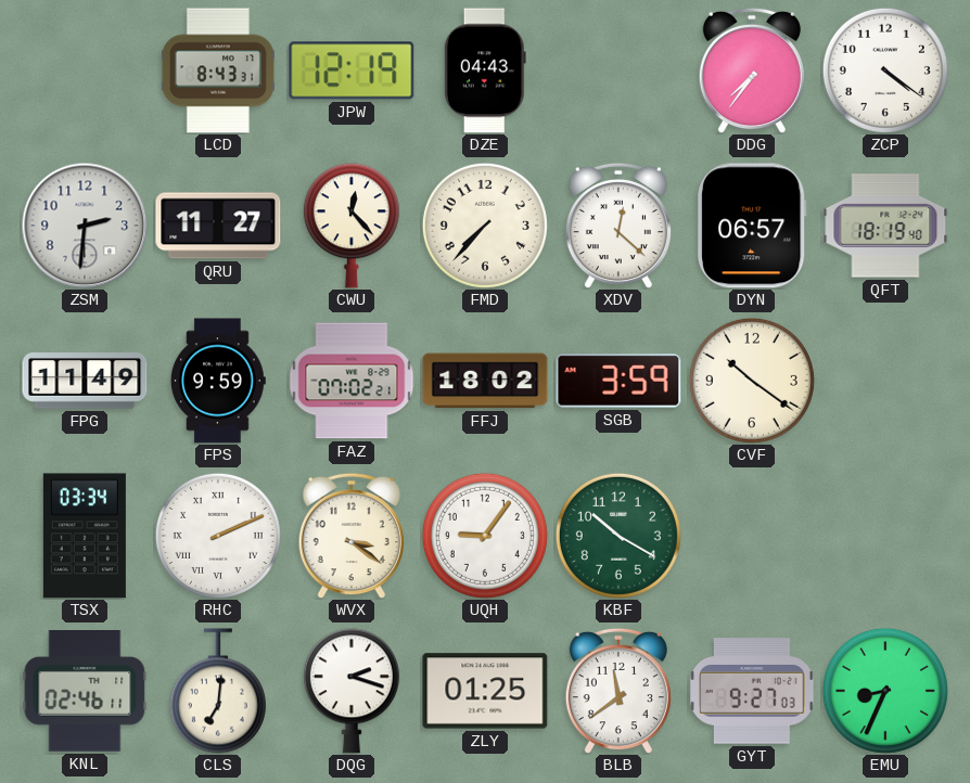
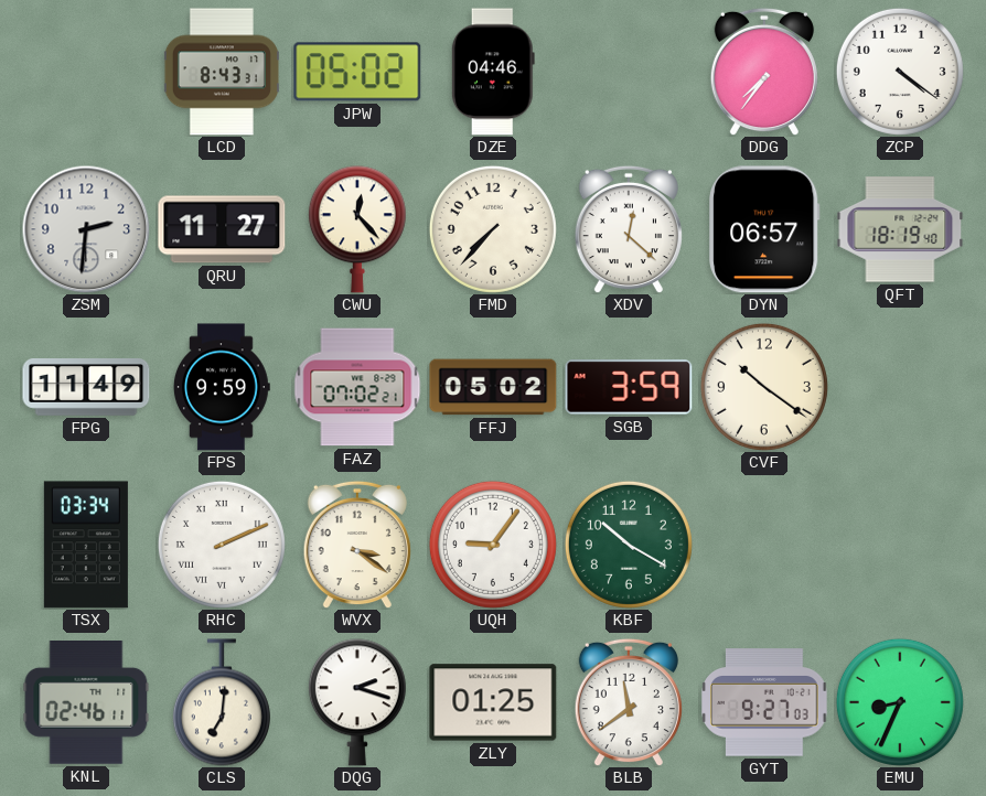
JPW: 12:19 -> 05:02 (357, 72)
DZE: 04:43 -> 04:46 (493, 72)
FFJ: 18:02 -> 05:02 (493, 387)
